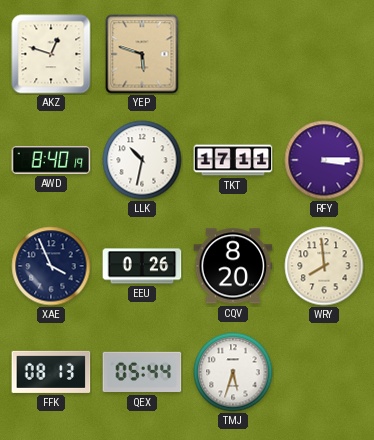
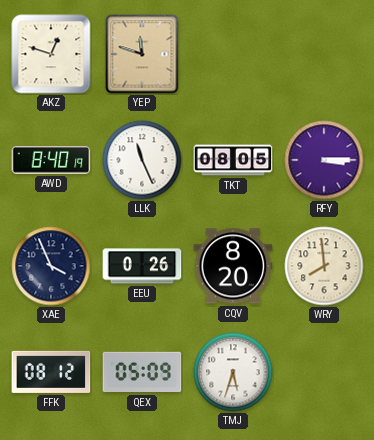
YEP: 5:48 -> 11:48 (142, 54)
LLK: 10:32 -> 11:26 (142, 160)
TKT: 17:11 -> 08:05 (233, 160)
FFK: 08:13 -> 08:12 (51, 372)
QEX: 05:44 -> 05:09 (142, 372)
